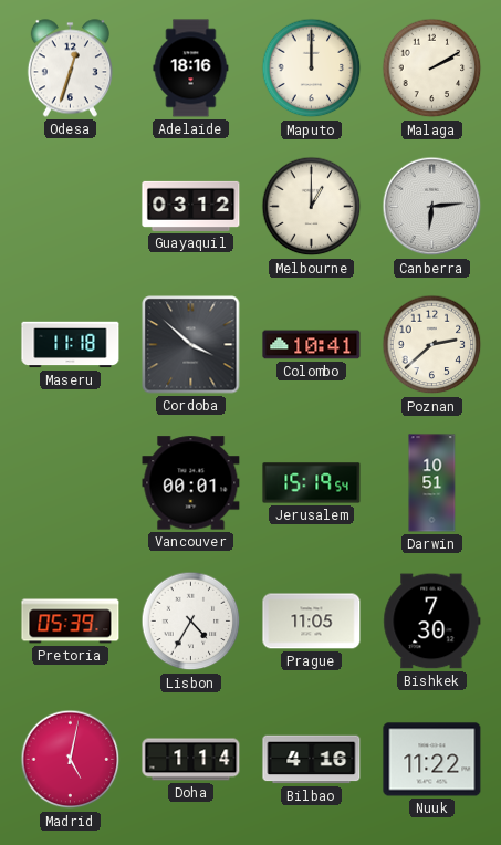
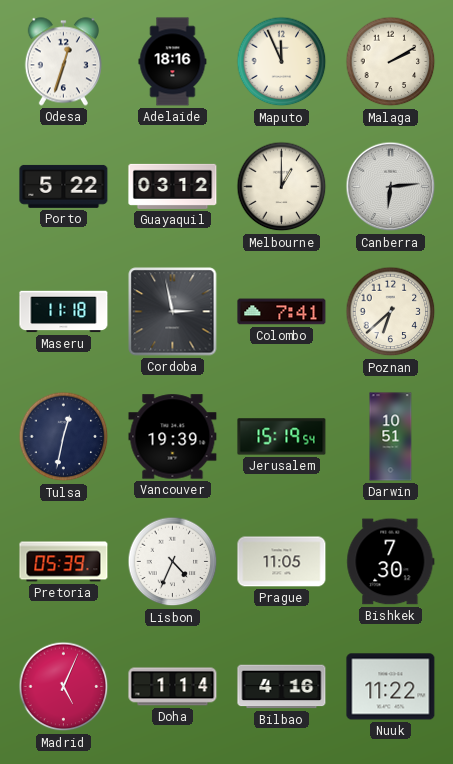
Maputo: 12:00 -> 11:56 (282, 62)
Porto: none -> 5:22 (64, 186)
Cordoba: 3:52 -> 2:58 (173, 312)
Colombo: 10:41 -> 7:41 (282, 312)
Poznan: 2:38 -> 6:38 (391, 312)
Tulsa: none -> 12:32 (64, 437)
Vancouver: 00:01 -> 19:39 (173, 437)
Lisbon: 4:35 -> 4:34 (173, 562)
Madrid: 5:02 -> 5:04 (64, 687)
